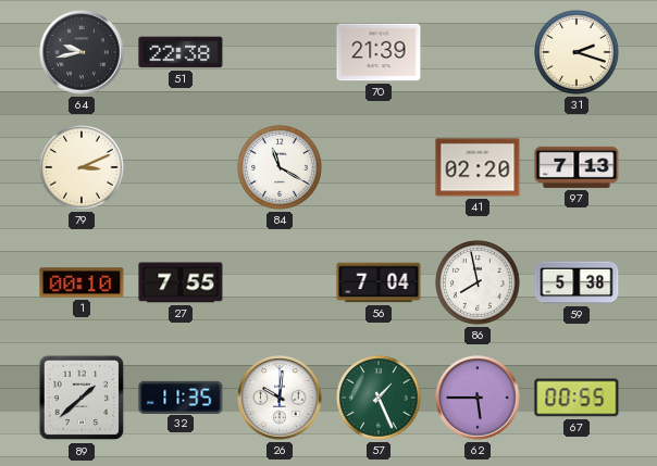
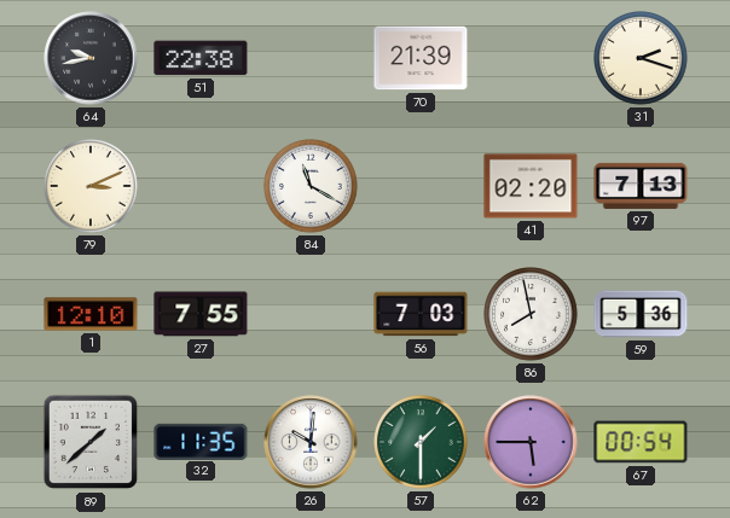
1: 00:10 -> 12:10 (91, 314)
56: 7:04 -> 7:03 (421, 314)
59: 5:38 -> 5:36 (641, 314)
57: 1:26 -> 1:30 (422, 443)
67: 00:55 -> 00:54 (641, 442)
